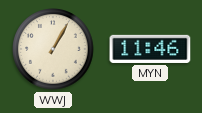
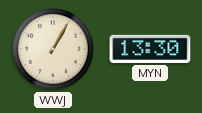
MYN: 11:46 -> 13:30 (150, 49)
